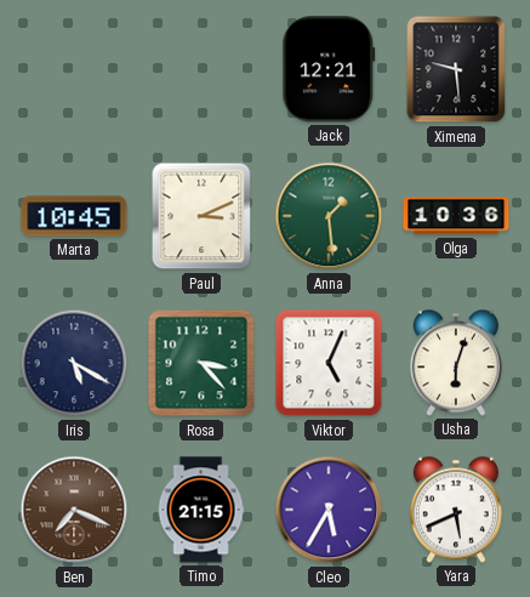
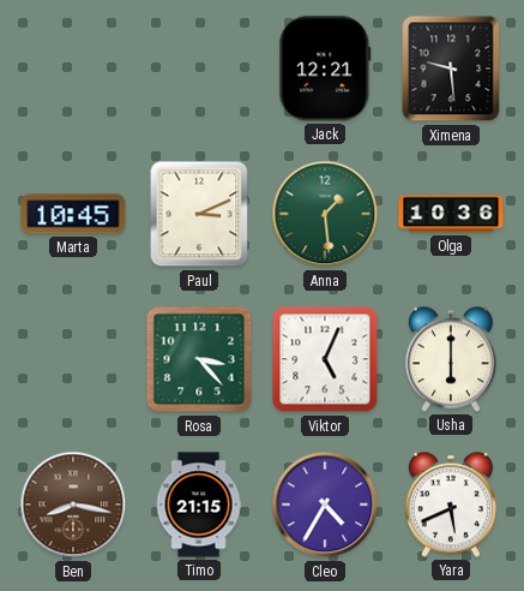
Iris: 5:20 -> none (74, 363)
Usha: 6:03 -> 6:00 (451, 359)
Ben: 7:19 -> 8:17 (73, 505)
Cleo: 5:35 -> 4:35 (325, 505)
